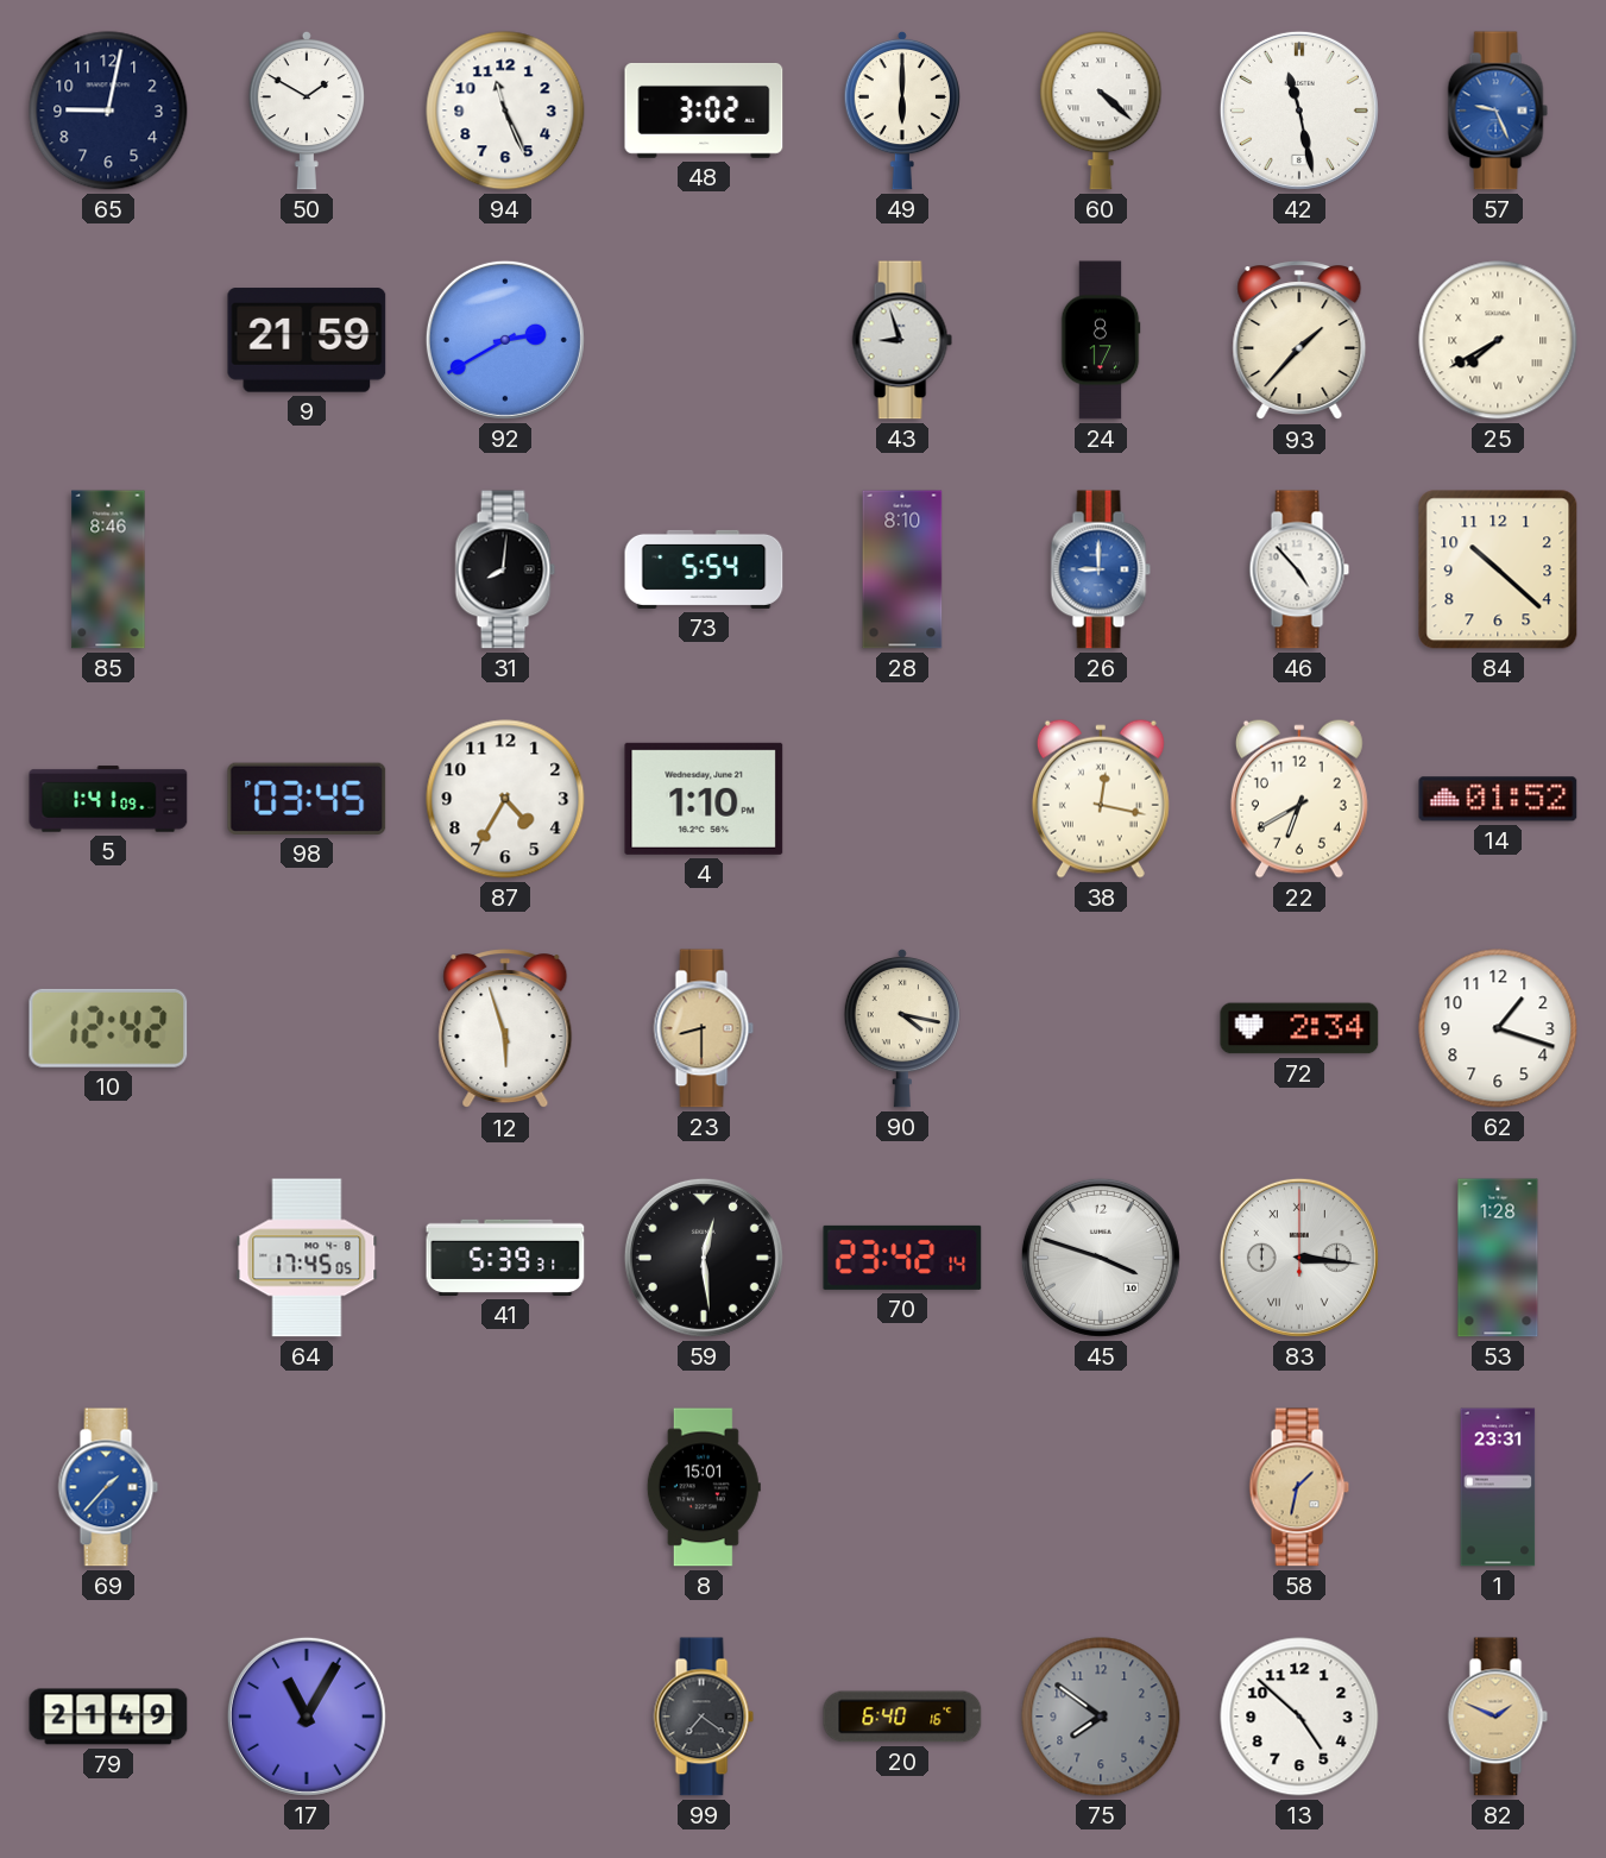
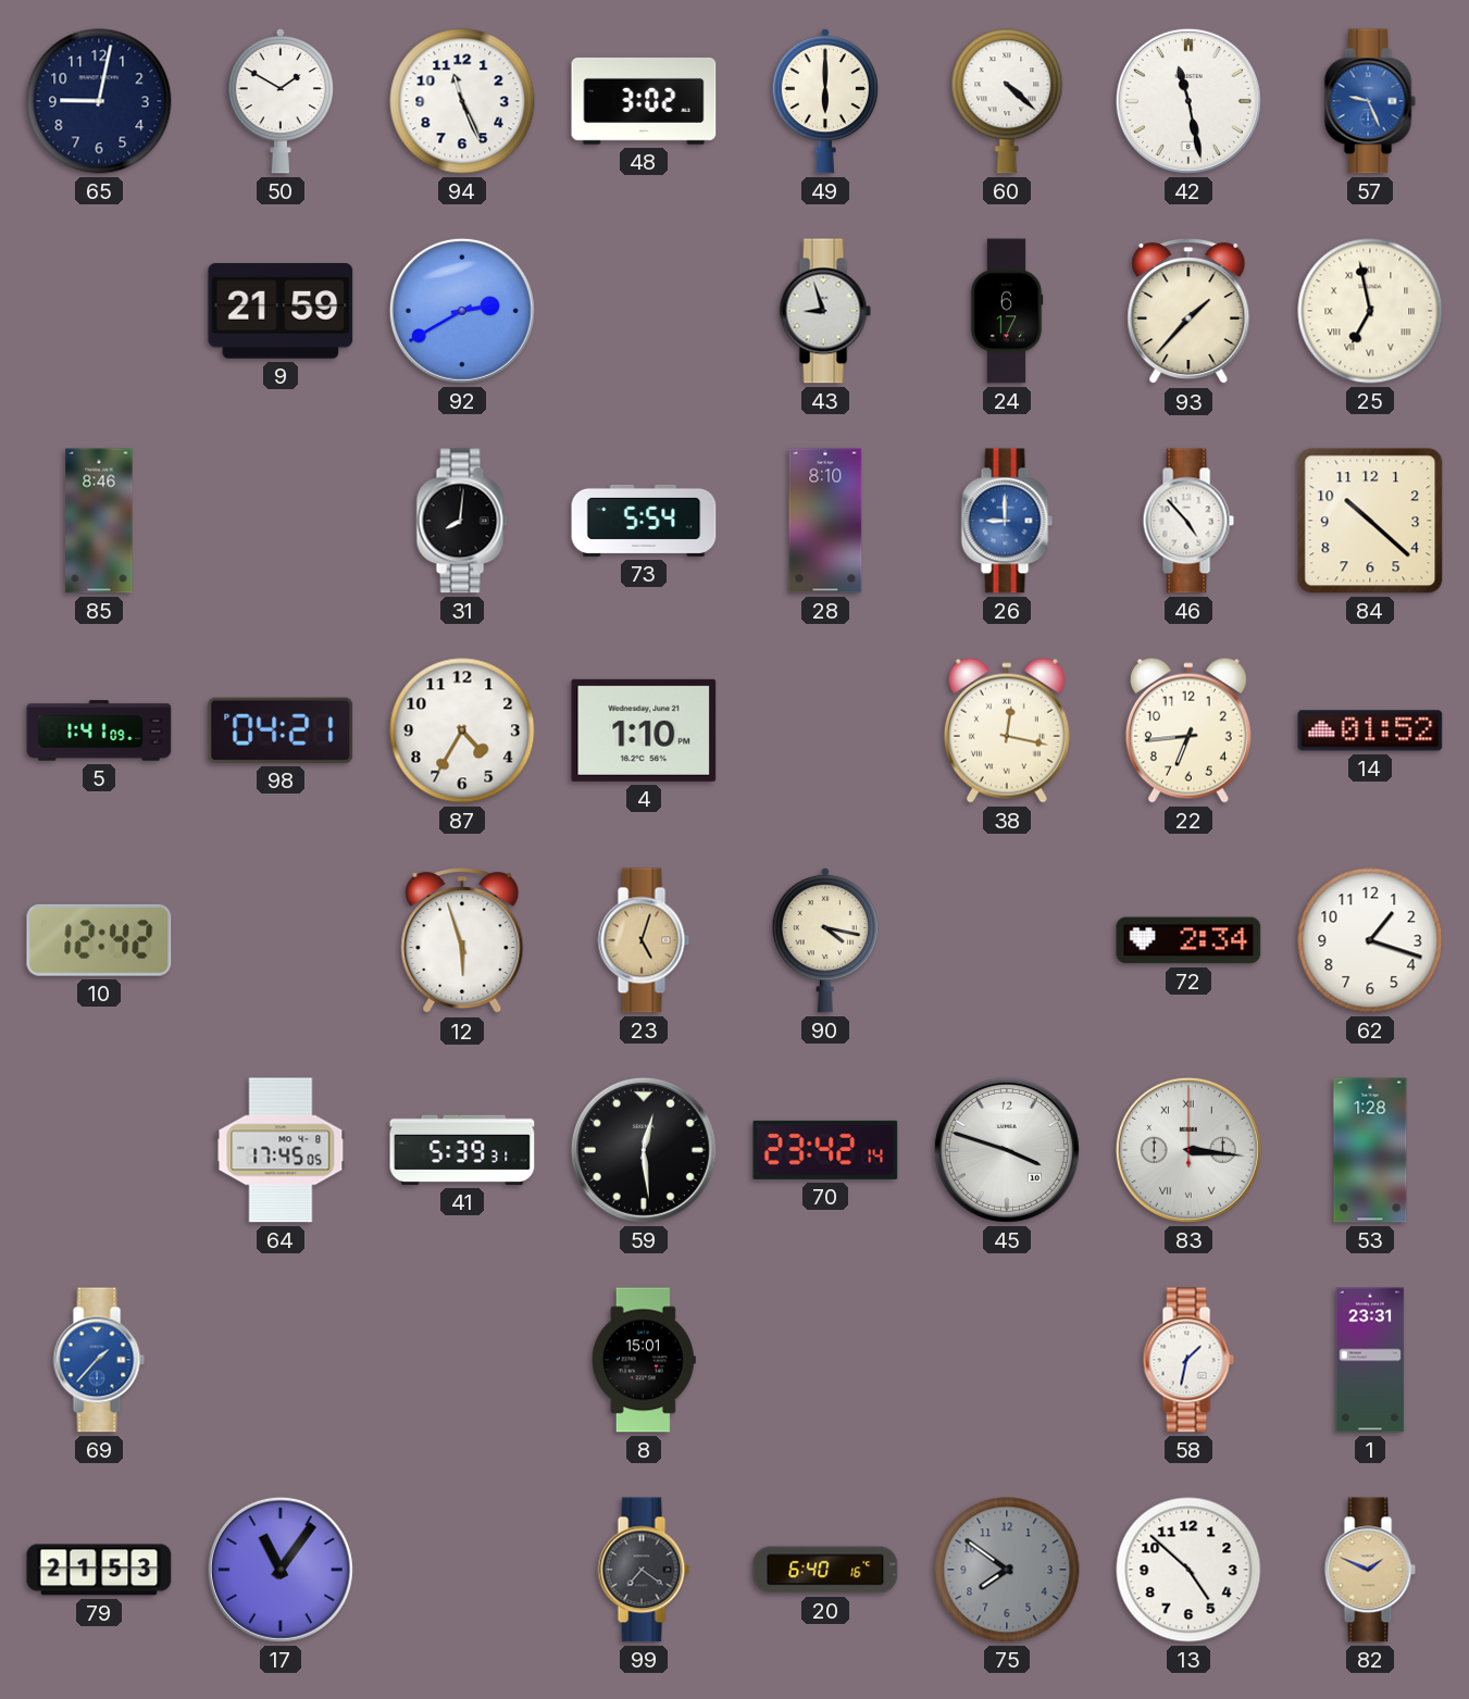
24: 8:17 -> 6:17 (1007, 311)
25: 7:40 -> 6:58 (1370, 311)
98: 03:45 -> 04:21 (281, 730)
22: 6:40 -> 6:44 (1188, 730)
23: 8:30 -> 5:03 (644, 940)
58 dial: champagne -> white (1188, 1360)
79: 21:49 -> 21:53 (99, 1570)
17: 11:05 -> 11:06 (281, 1570)
